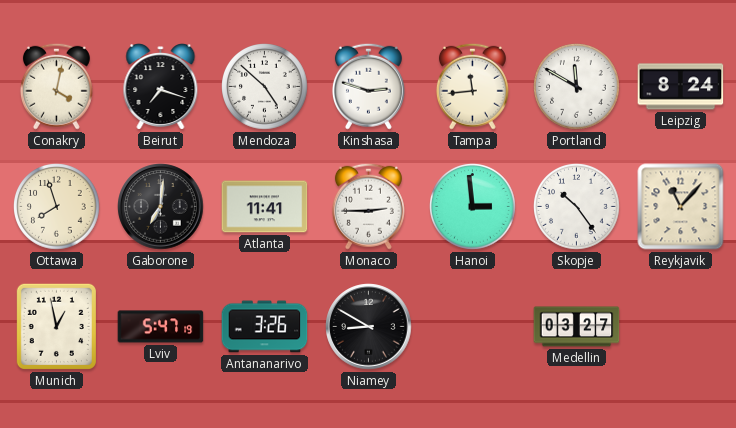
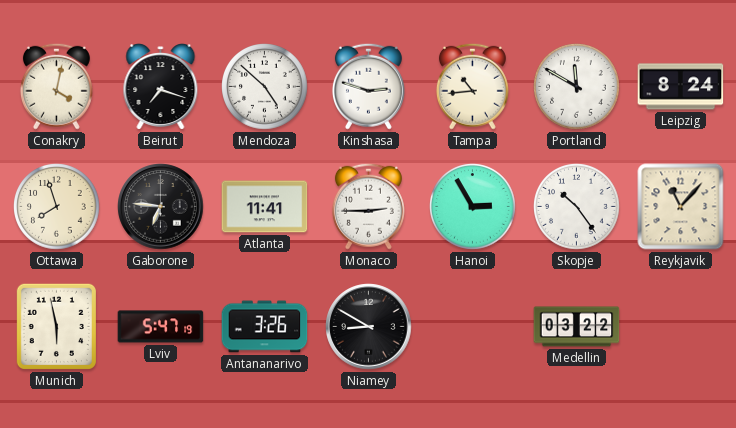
Tampa: 11:44 -> 10:44 (472, 86)
Gaborone: 7:01 -> 6:46 (161, 207)
Hanoi: 2:59 -> 2:55 (473, 207)
Munich: 12:58 -> 5:58 (56, 326)
Medellin: 03:27 -> 03:22 (577, 327)
